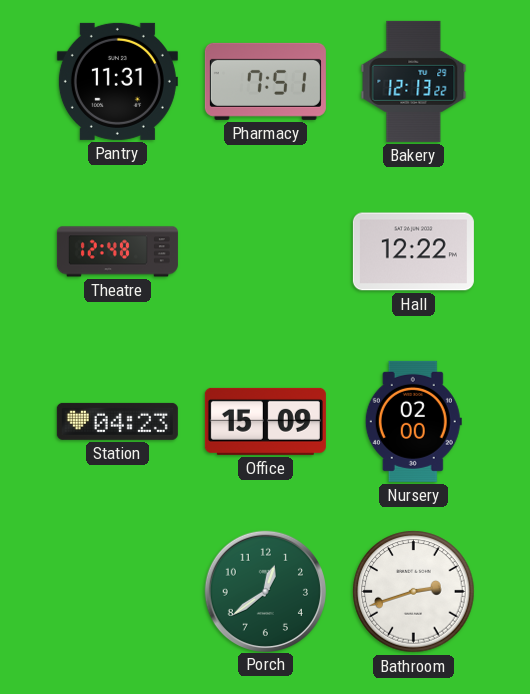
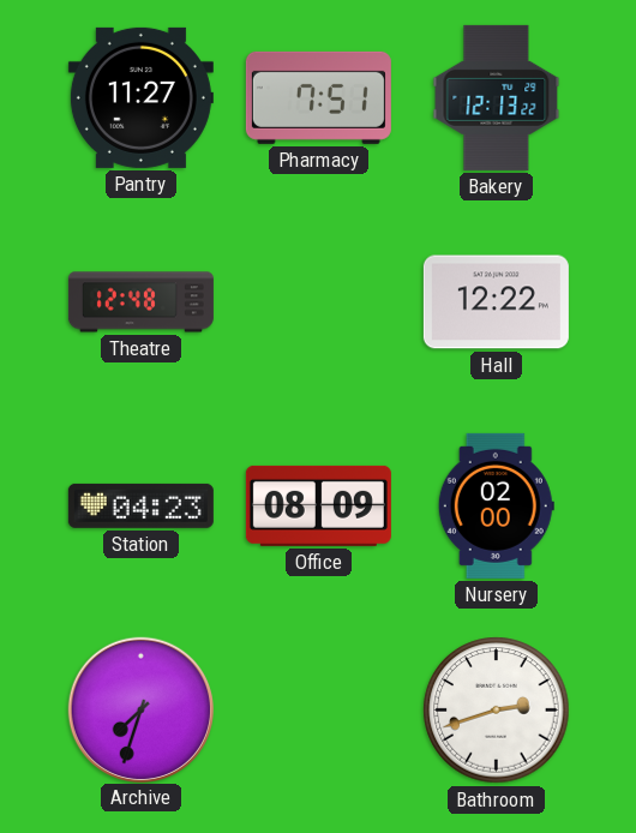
Pantry: 11:31 -> 11:27 (140, 97)
Office: 15:09 -> 08:09 (318, 505)
Archive: none -> 7:33 (140, 709)
Porch: 12:39 -> none (265, 591)
